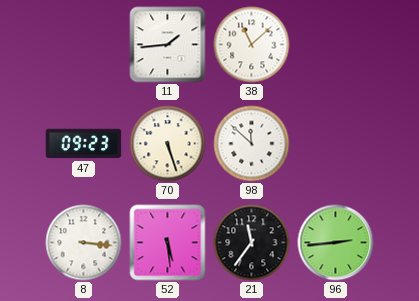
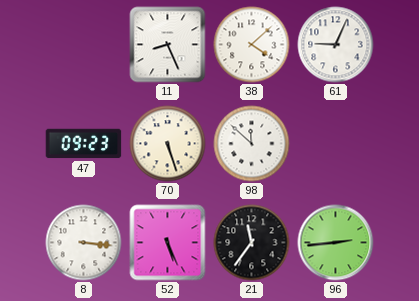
11: 1:44 -> 8:26 (168, 45)
38: 11:08 -> 4:08 (252, 45)
61: none -> 9:04 (336, 45)
52: 5:29 -> 5:26 (168, 243)
